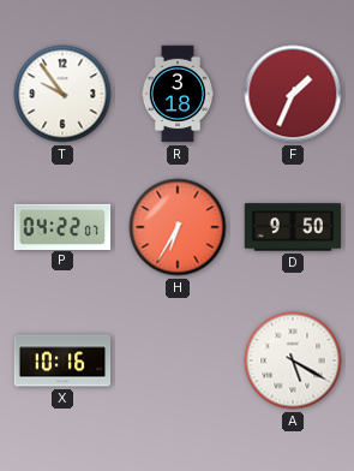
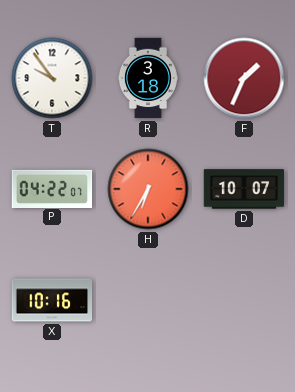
D: 9:50 -> 10:07 (244, 189)
A: 5:20 -> none (293, 360)
